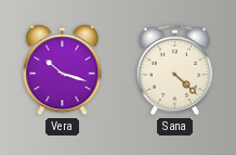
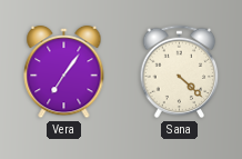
Vera: 10:18 -> 7:06 (64, 72)
